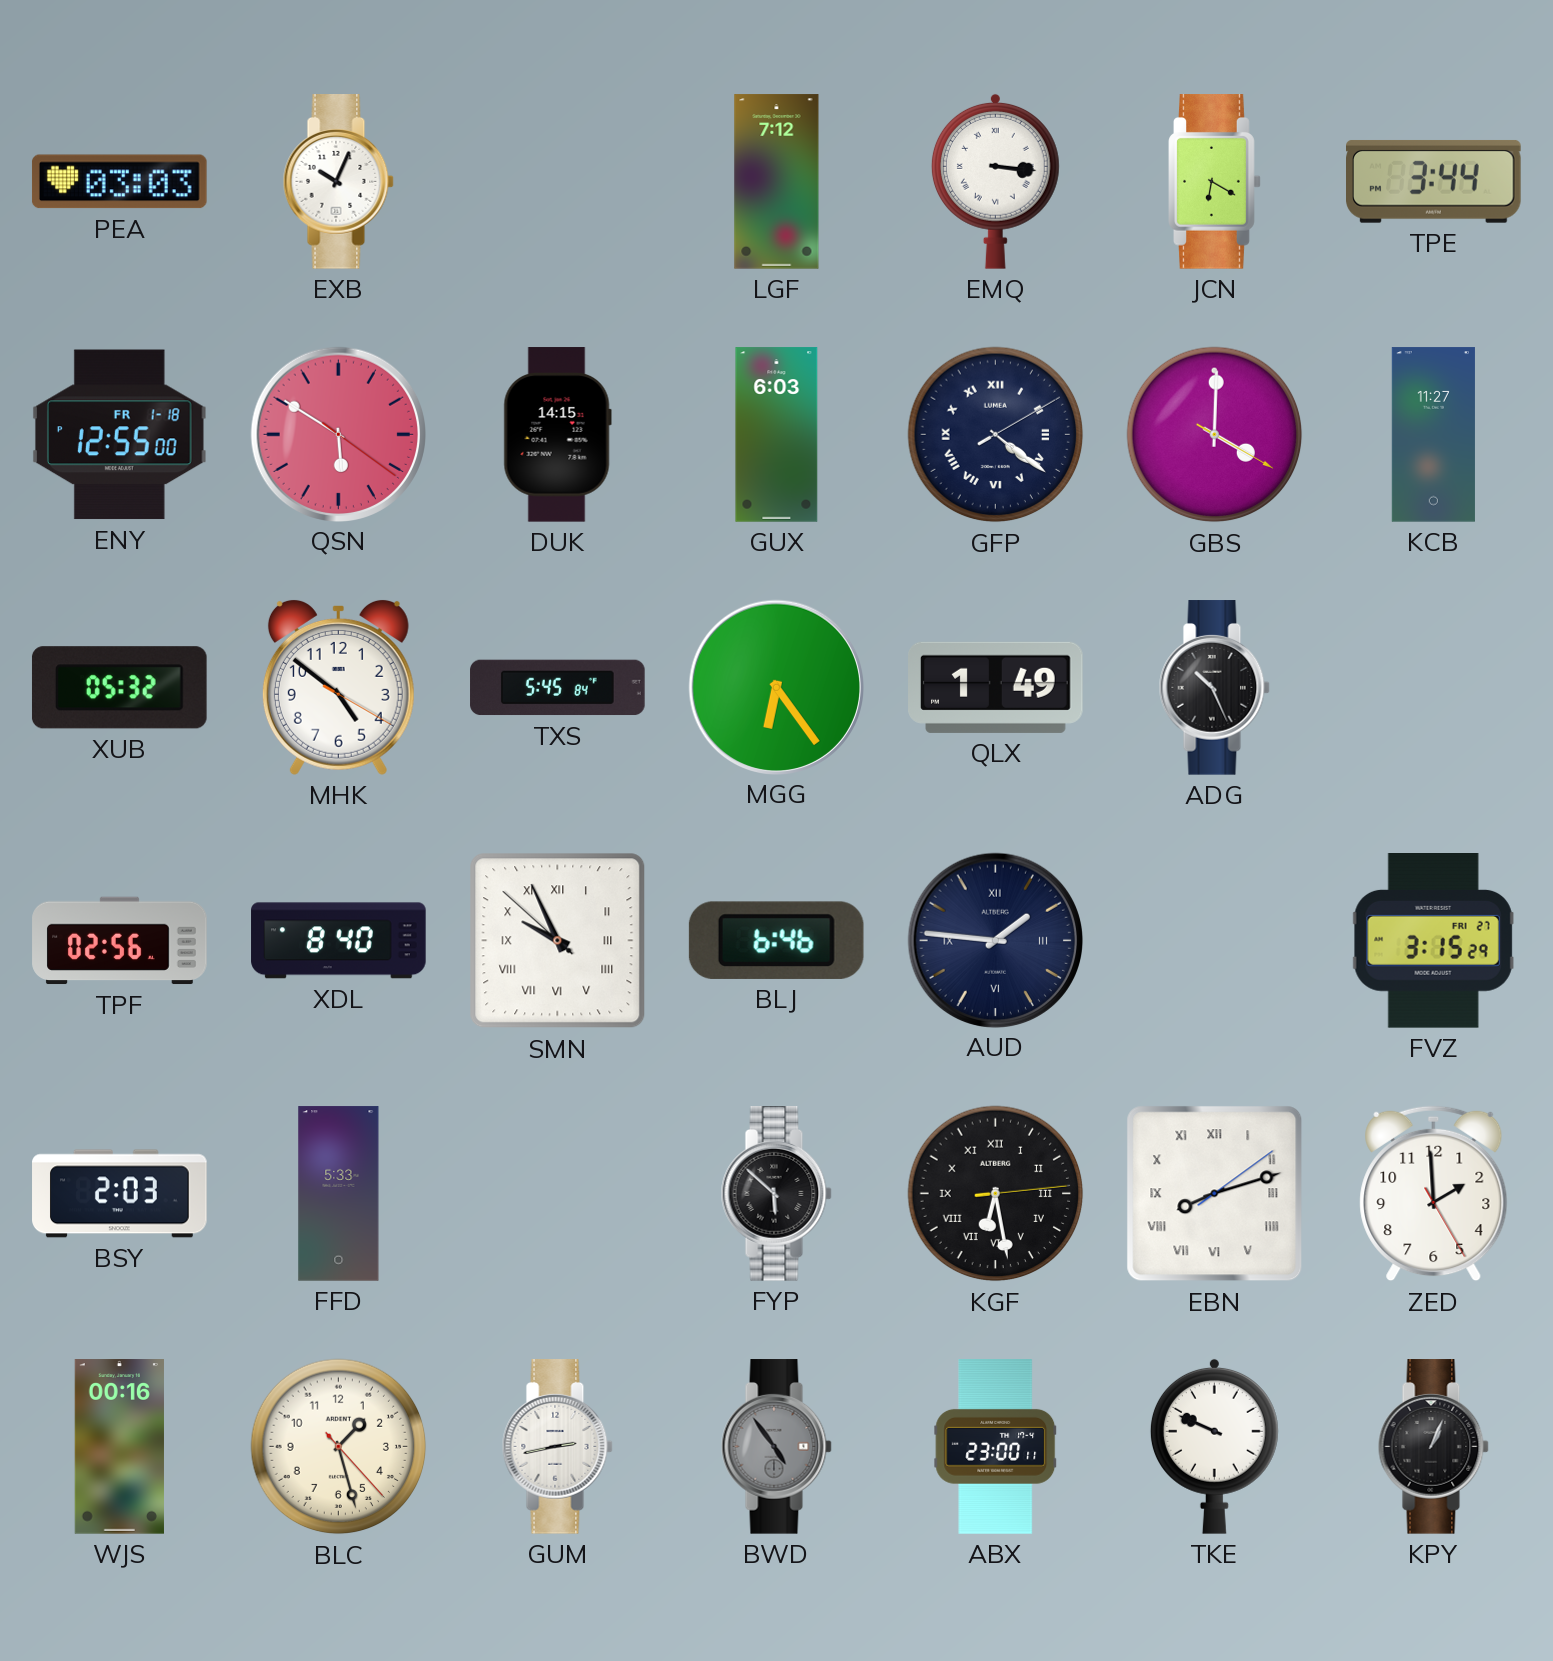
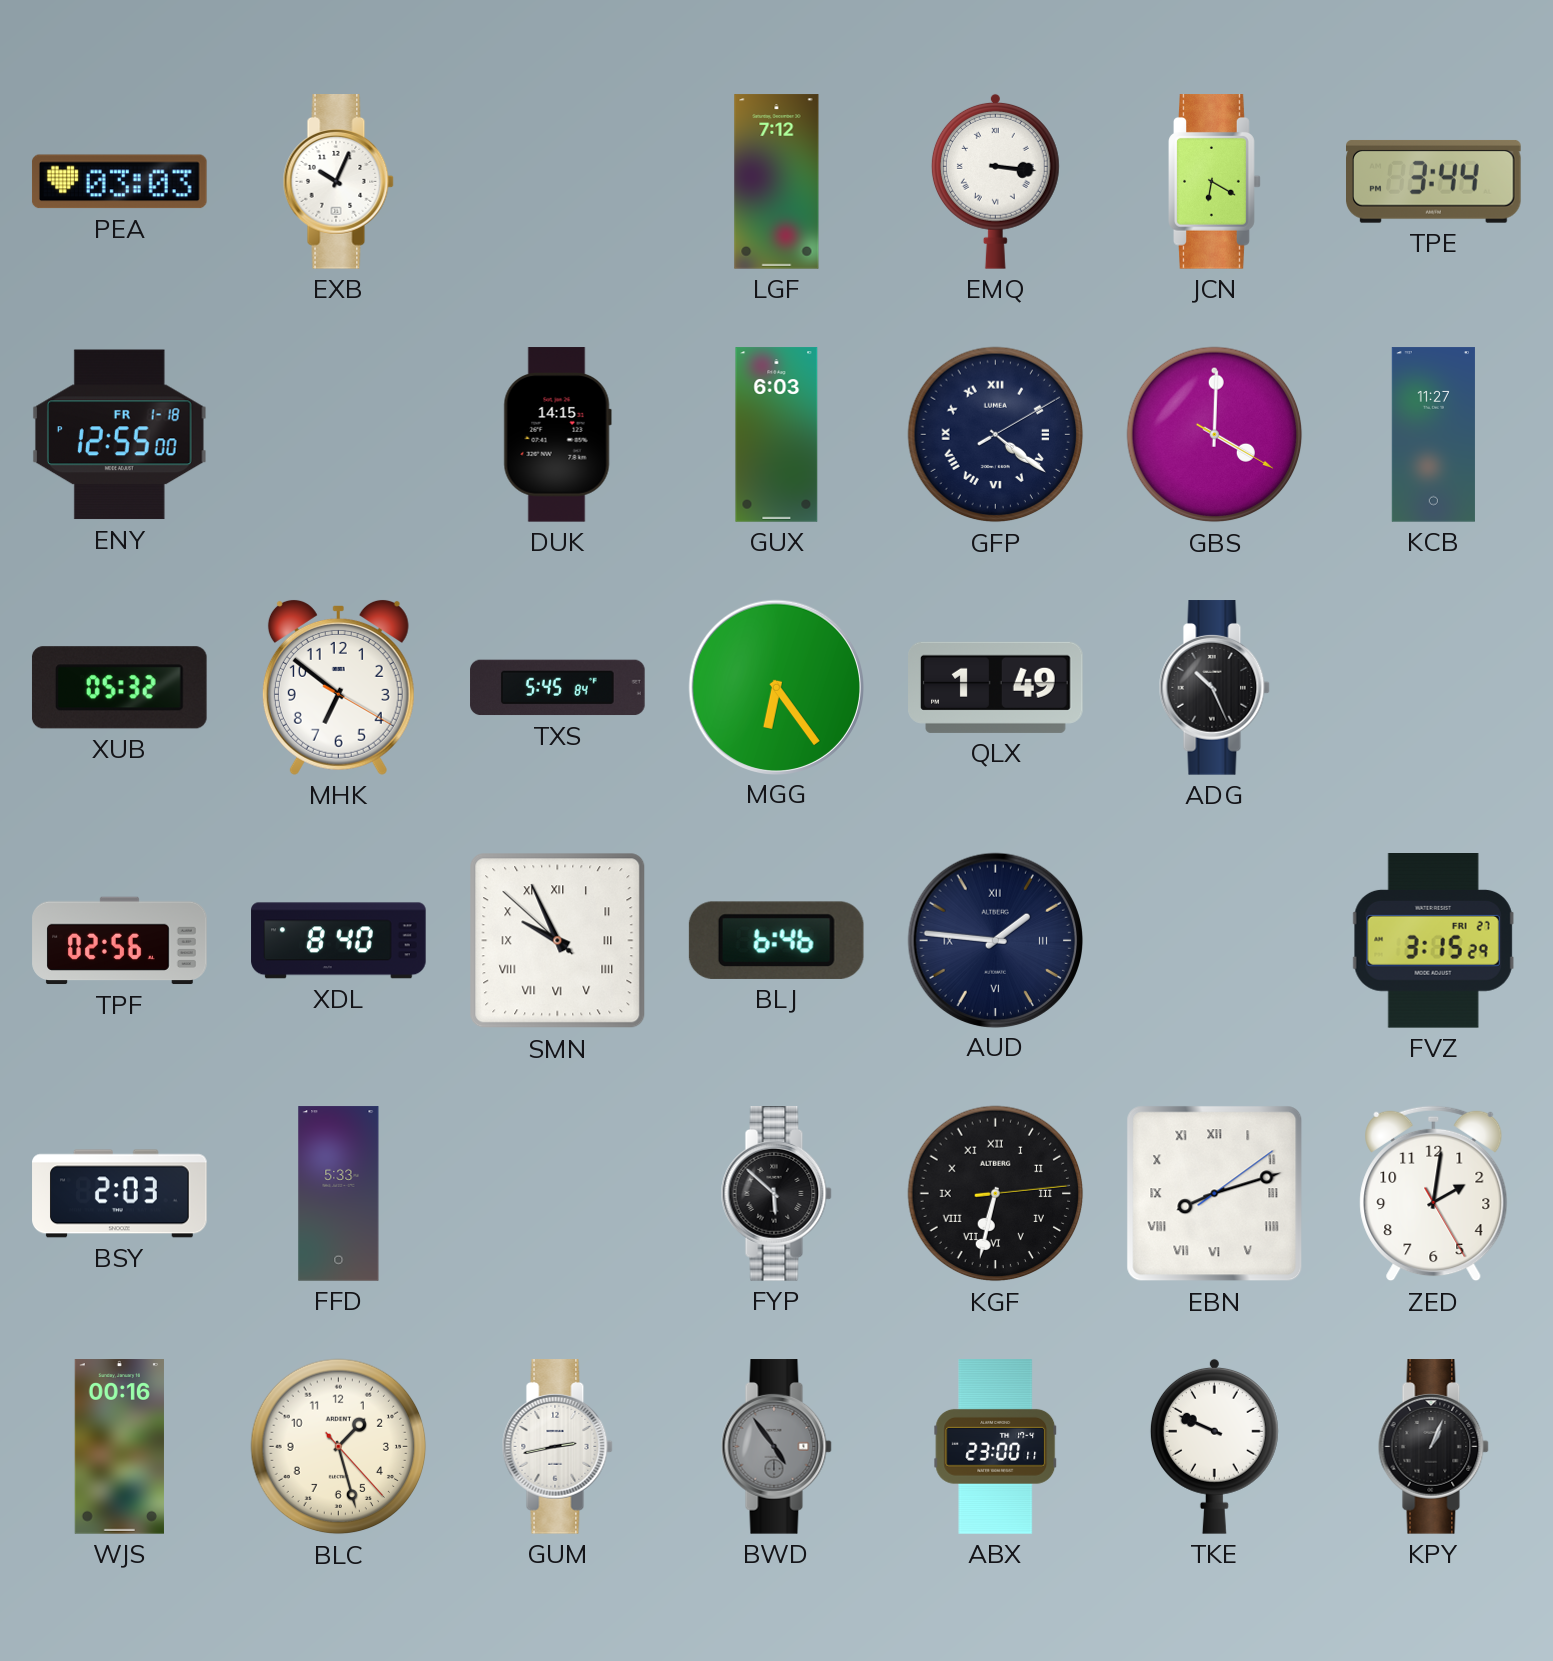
QSN: 5:50 -> none (338, 434)
MHK: 4:51 -> 6:51 (338, 687)
KGF: 6:28 -> 6:32 (996, 1194)
ZED: 1:59 -> 2:01 (1434, 1194)
